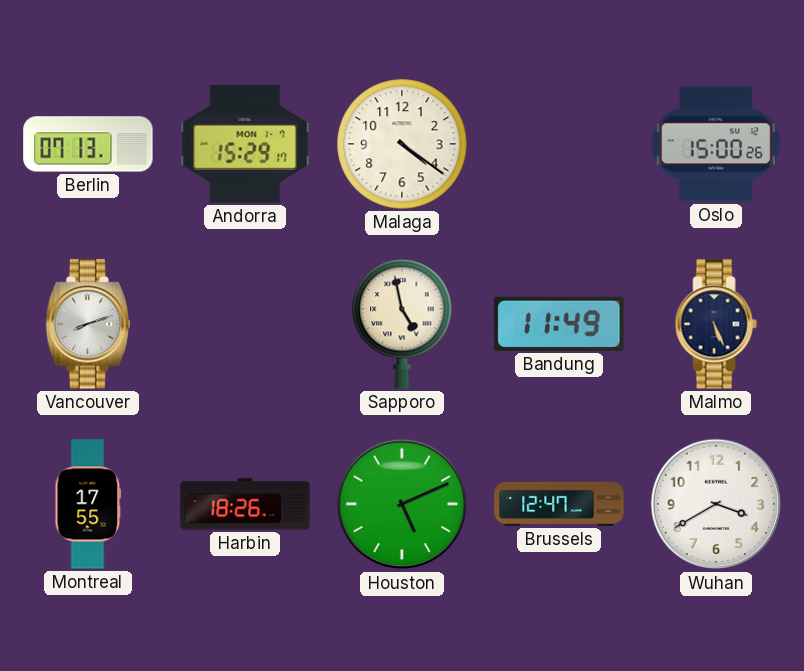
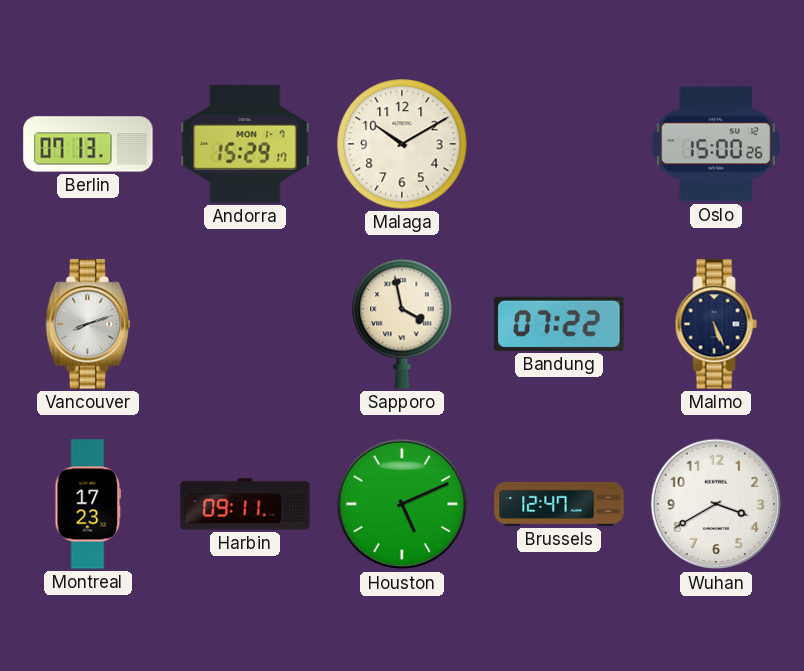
Malaga: 4:21 -> 10:10 (402, 144)
Sapporo: 4:58 -> 3:58 (402, 324)
Bandung: 11:49 -> 07:22 (559, 324)
Montreal: 17:55 -> 17:23 (88, 504)
Harbin: 18:26 -> 09:11 (245, 504)
